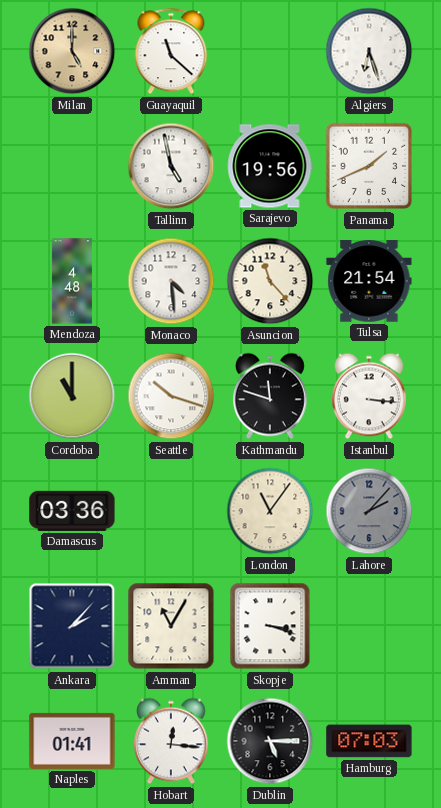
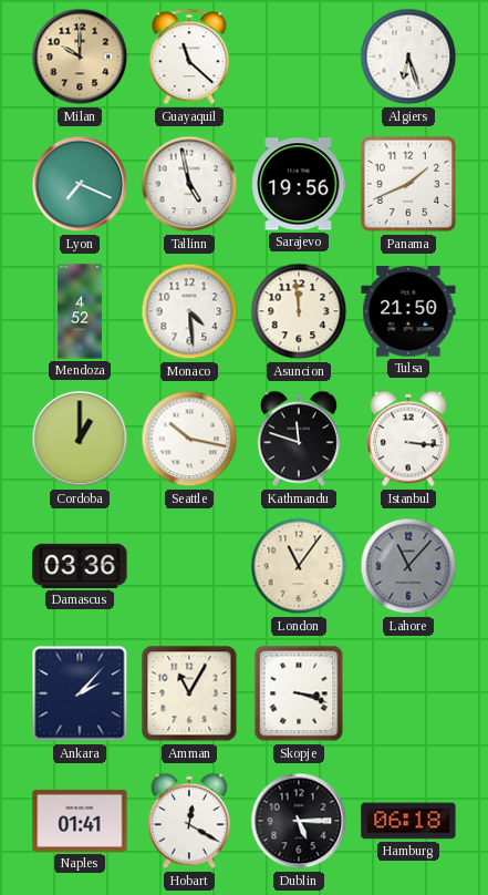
Milan: 5:00 -> 10:00 (80, 56)
Lyon: none -> 7:19 (80, 184)
Mendoza: 4:48 -> 4:52 (80, 311)
Asuncion: 11:23 -> 11:59 (299, 311)
Tulsa: 21:54 -> 21:50 (408, 311)
Cordoba: 11:00 -> 1:00 (80, 439)
Seattle: 10:18 -> 10:17 (189, 439)
Lahore: 2:07 -> 11:07 (408, 566)
Hobart: 12:16 -> 12:20 (189, 821)
Hamburg: 07:03 -> 06:18 (408, 821)
